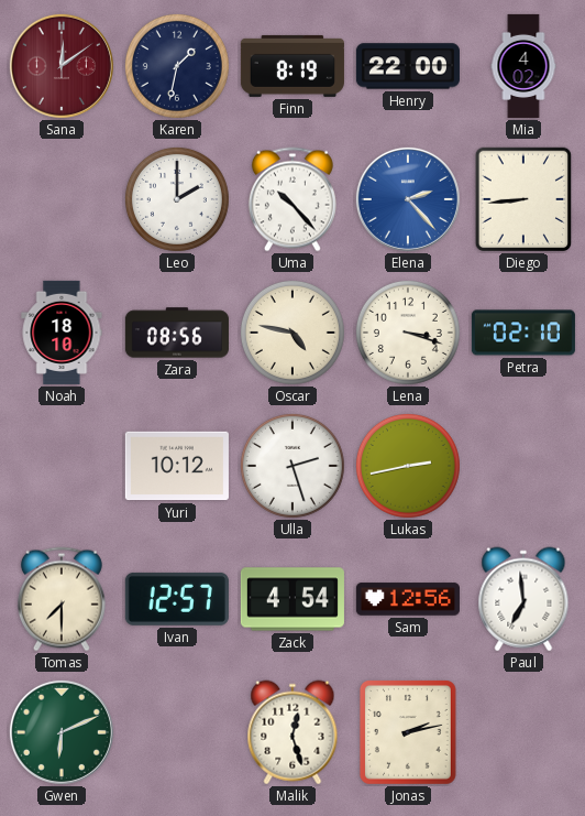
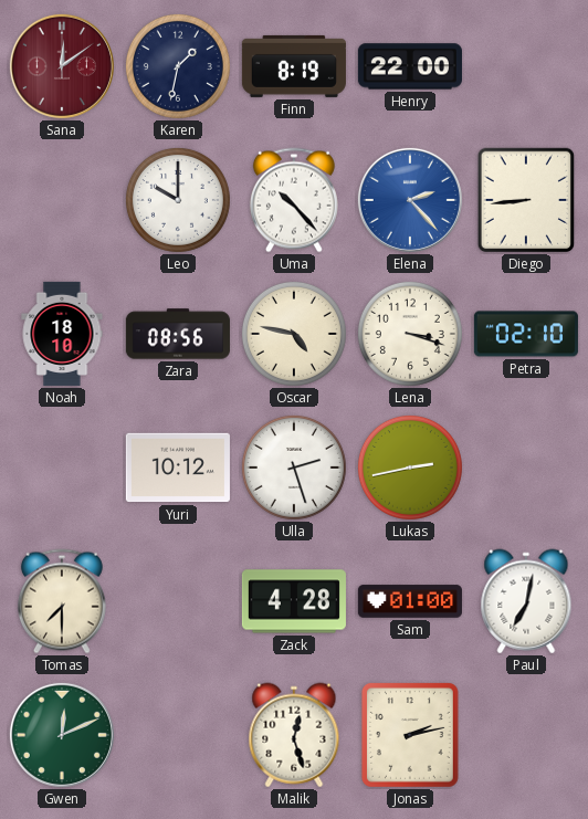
Mia: 4:02 -> none (523, 66)
Leo: 2:00 -> 10:00 (178, 200)
Ivan: 12:57 -> none (177, 599)
Zack: 4:54 -> 4:28 (294, 601)
Sam: 12:56 -> 01:00 (410, 601)
Paul: 6:59 -> 7:02 (526, 601)
Gwen: 6:11 -> 12:11 (62, 735)
